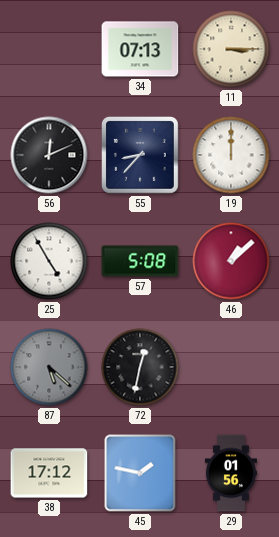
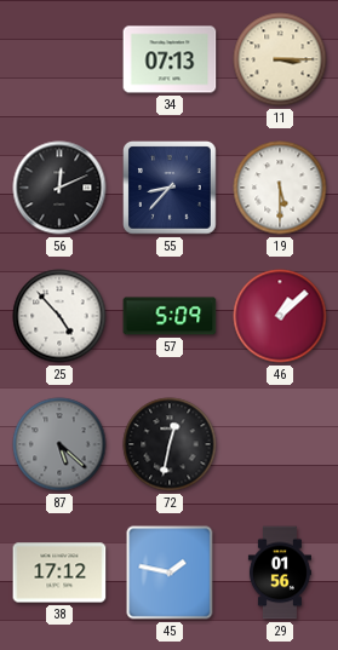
19: 12:00 -> 5:30 (280, 188)
25: 4:55 -> 4:53 (59, 316)
57: 5:08 -> 5:09 (170, 316)
